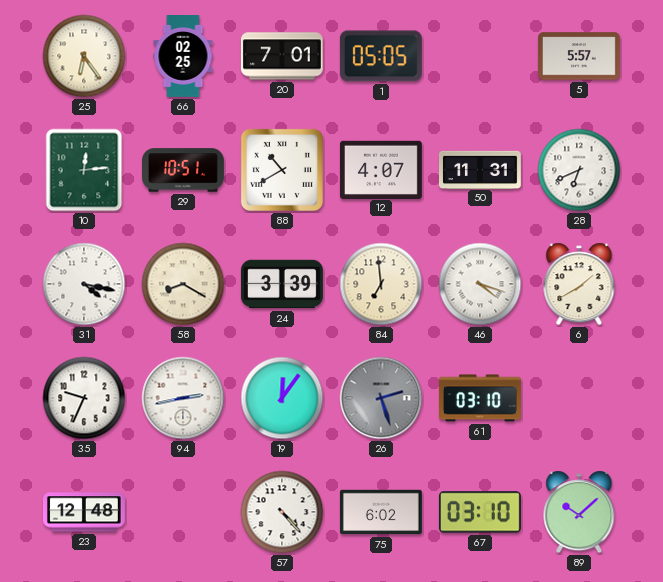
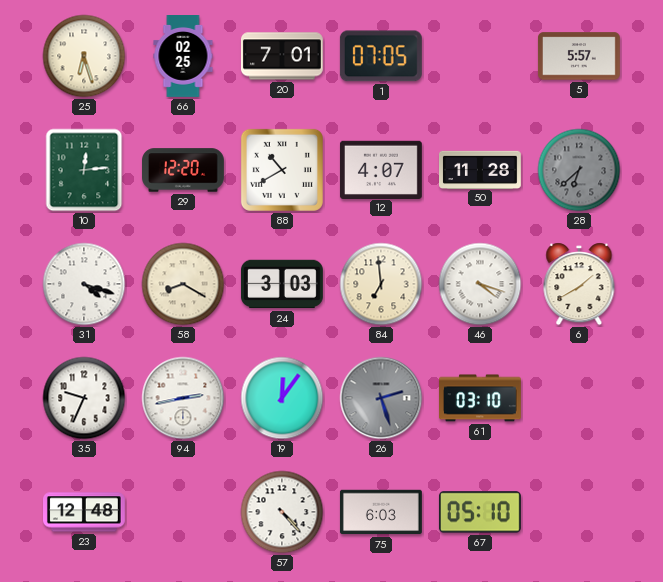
25: 6:24 -> 6:27 (84, 56)
1: 05:05 -> 07:05 (381, 56)
29: 10:51 -> 12:20 (184, 170)
50: 11:31 -> 11:28 (481, 169)
28: 6:41 -> 6:38 (579, 170)
28 dial: white -> grey (579, 170)
31: 4:17 -> 4:18 (84, 284)
24: 3:39 -> 3:03 (282, 284)
75: 6:02 -> 6:03 (381, 512)
67: 03:10 -> 05:10 (480, 512)
89: 10:08 -> none (579, 512)
